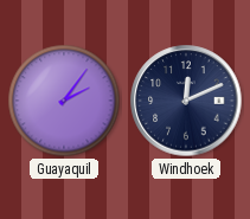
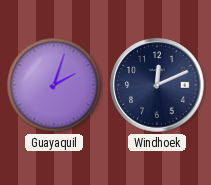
Guayaquil: 2:06 -> 2:03 (54, 85)
